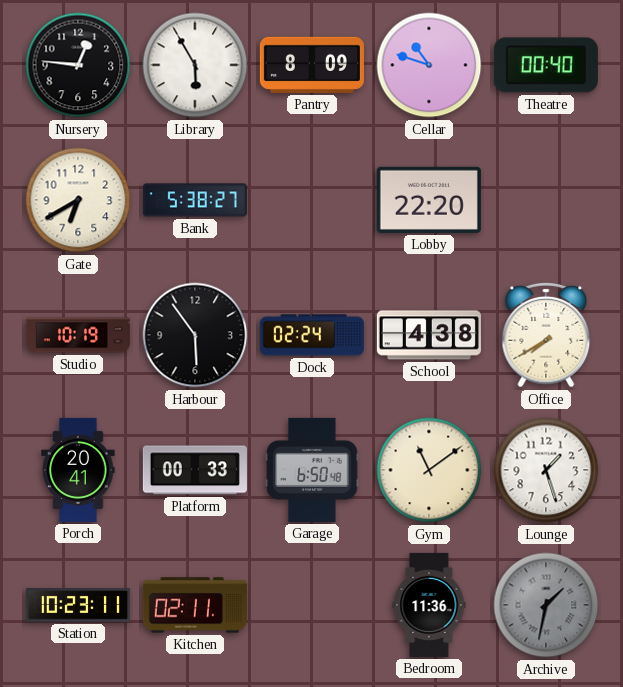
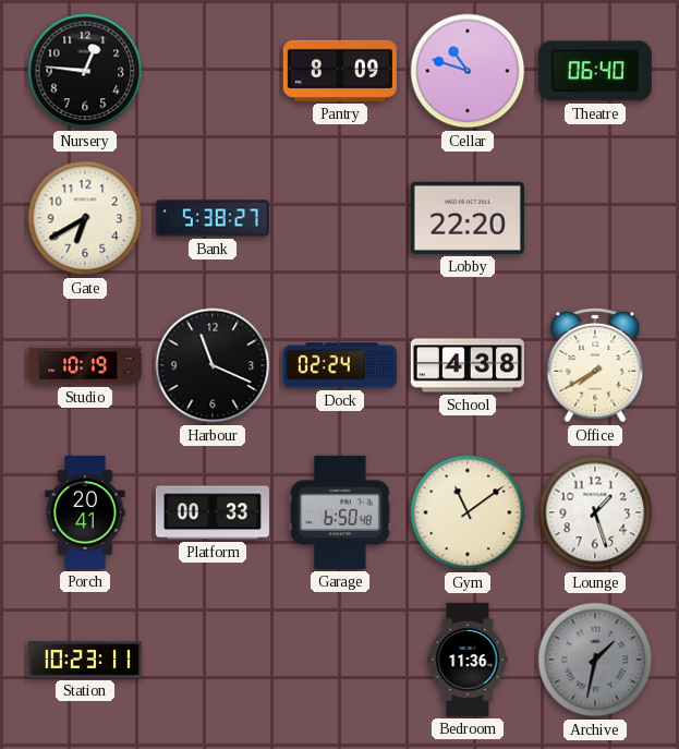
Library: 5:55 -> none (195, 65)
Theatre: 00:40 -> 06:40 (595, 71)
Harbour: 5:54 -> 11:19 (213, 365)
Kitchen: 02:11 -> none (195, 605)
